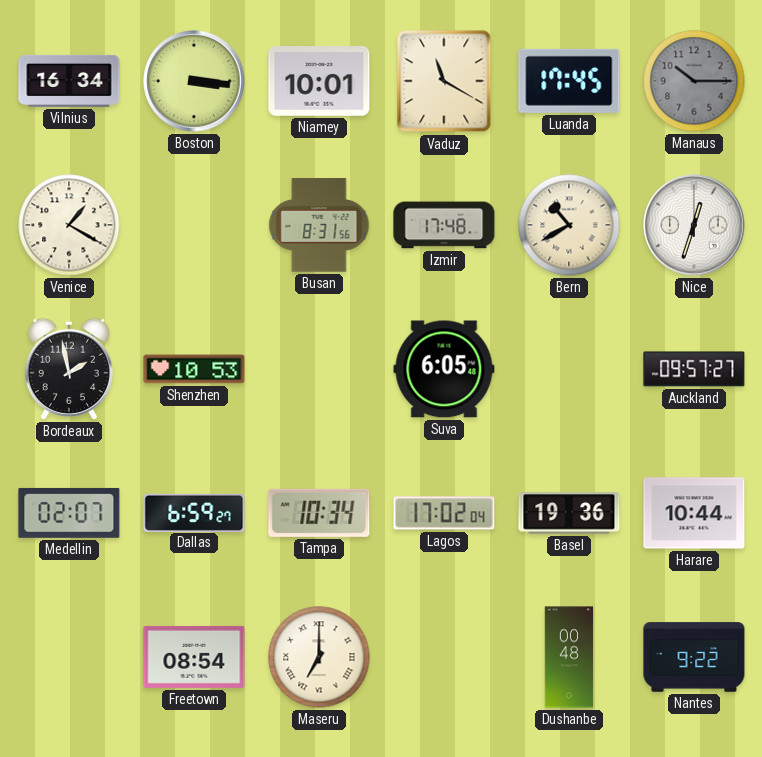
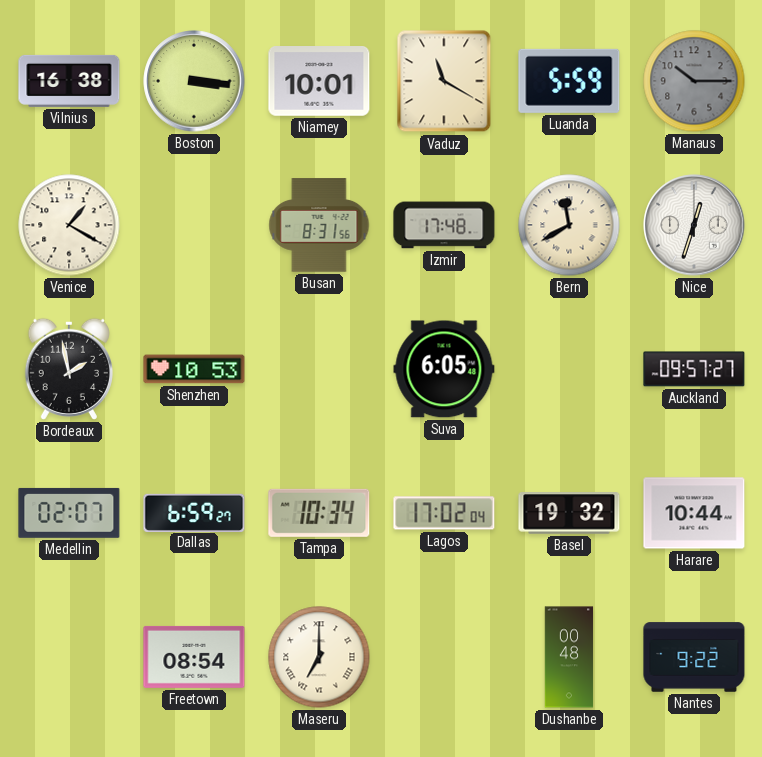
Vilnius: 16:34 -> 16:38 (69, 81)
Luanda: 17:45 -> 5:59 (569, 81)
Bern: 10:40 -> 11:40 (569, 225)
Basel: 19:36 -> 19:32 (569, 513)
